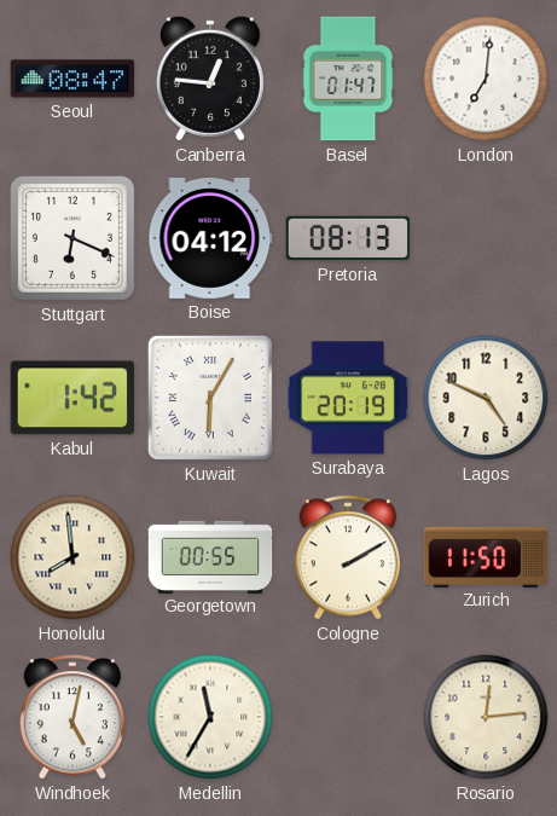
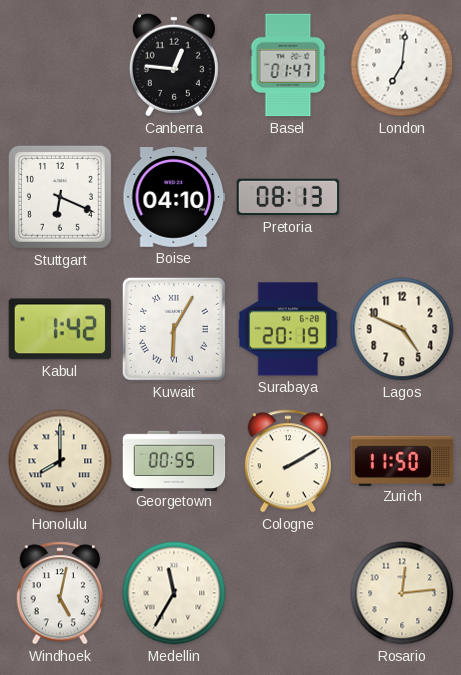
Seoul: 08:47 -> none (72, 79)
Boise: 04:12 -> 04:10 (174, 198)
Honolulu: 7:59 -> 8:00 (60, 461)
